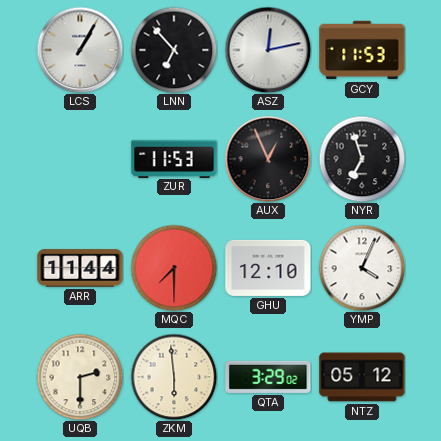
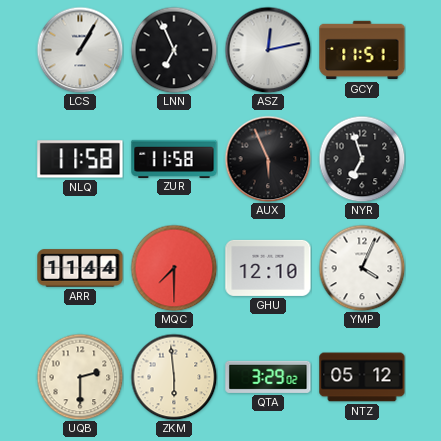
LNN: 6:53 -> 6:56 (174, 50)
GCY: 11:53 -> 11:51 (362, 50)
NLQ: none -> 11:58 (80, 159)
ZUR: 11:53 -> 11:58 (174, 158)
AUX: 12:56 -> 5:56 (268, 159)
